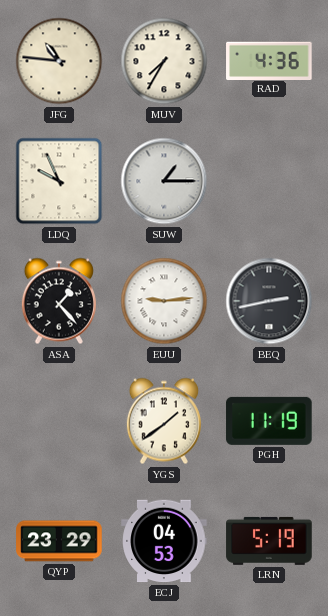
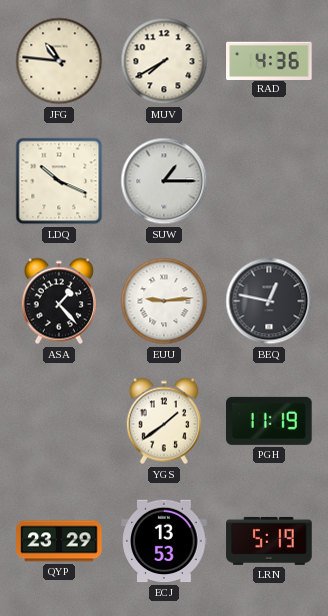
MUV: 7:35 -> 7:40 (164, 61)
LDQ: 9:56 -> 10:19 (59, 181)
BEQ: 2:43 -> 12:47 (269, 301)
ECJ: 04:53 -> 13:53 (164, 541)
